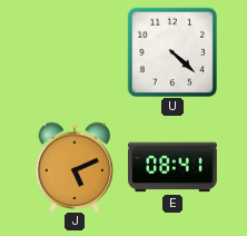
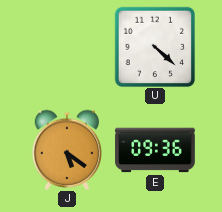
J: 5:11 -> 5:21 (67, 150)
E: 08:41 -> 09:36 (155, 150)
